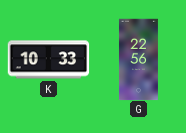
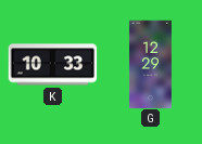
G: 22:56 -> 12:29 (150, 64)
